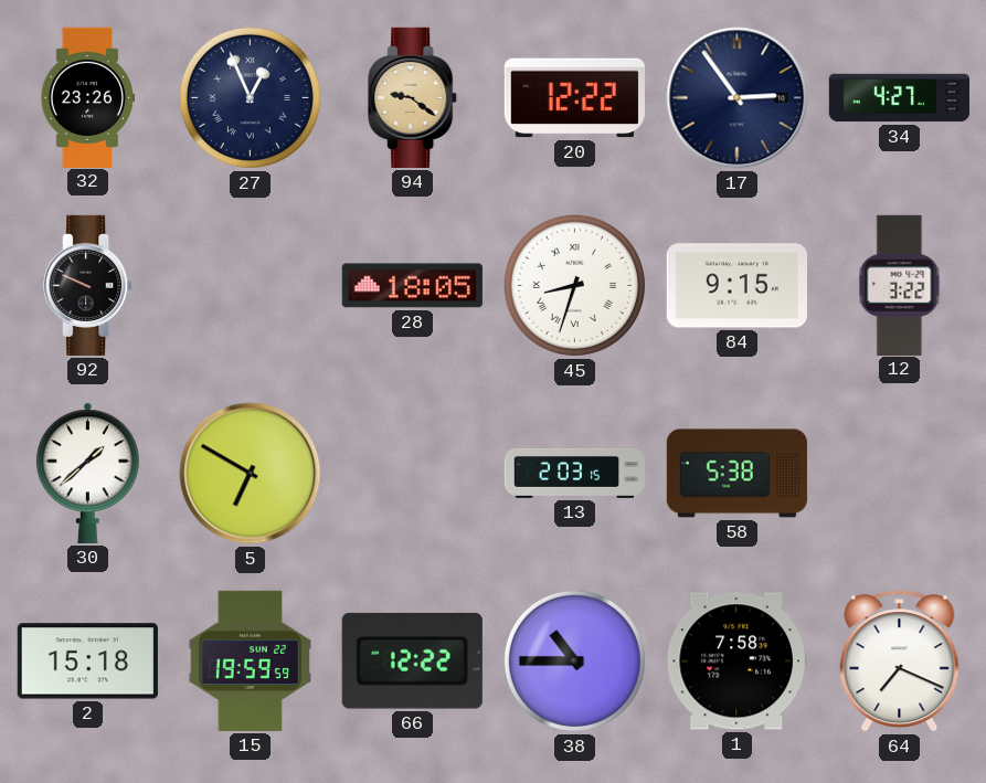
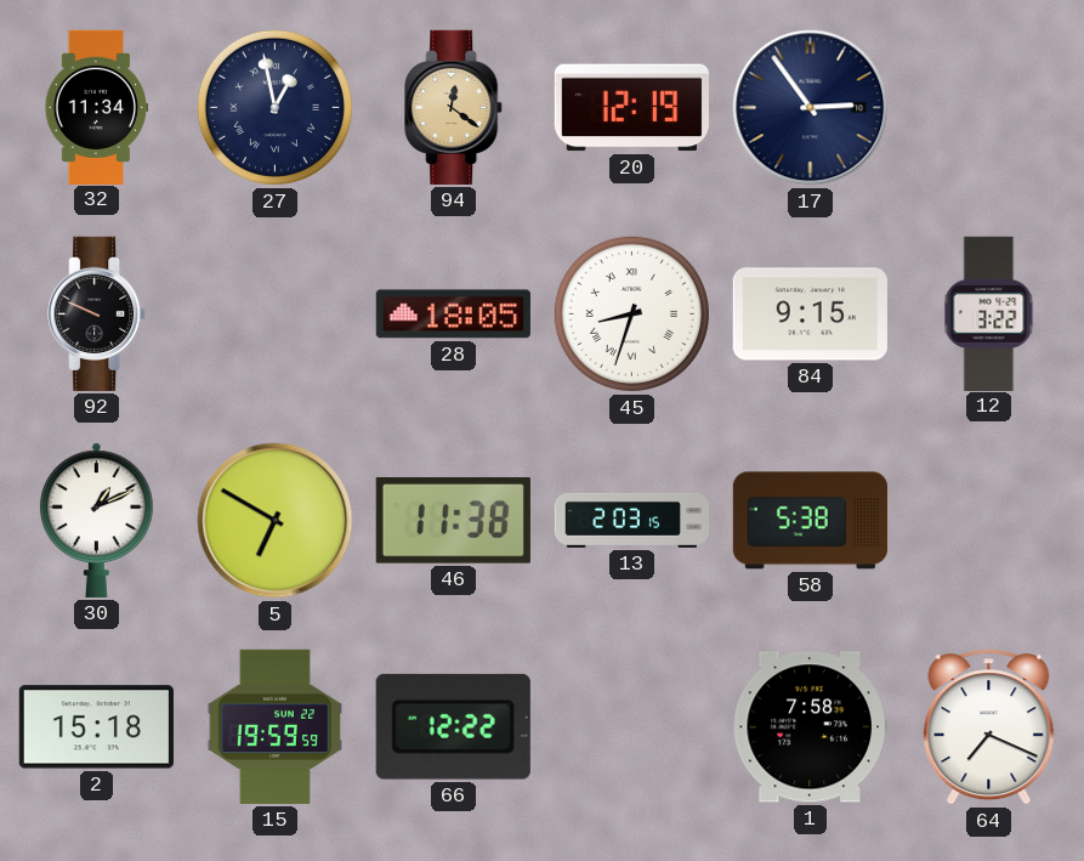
32: 23:26 -> 11:34 (97, 107)
27: 12:56 -> 12:58 (274, 107)
94: 9:21 -> 12:21 (454, 107)
20: 12:22 -> 12:19 (631, 108)
34: 4:27 -> none (899, 98)
30: 1:38 -> 1:11 (97, 520)
46: none -> 11:38 (453, 520)
38: 10:45 -> none (574, 660)
